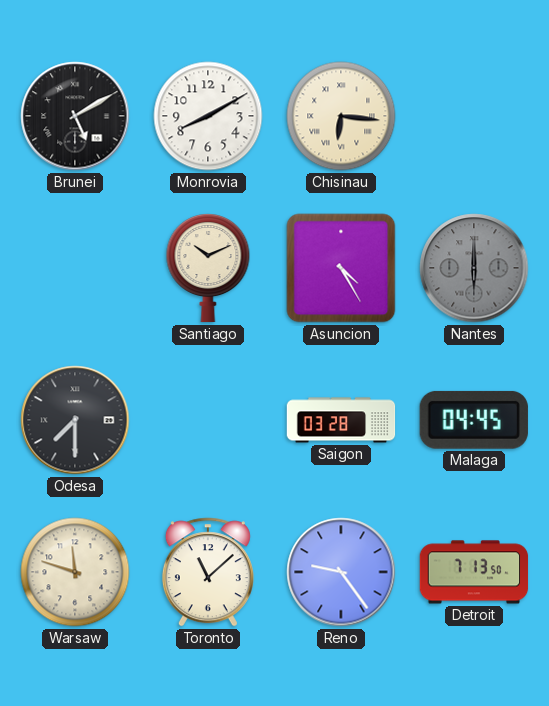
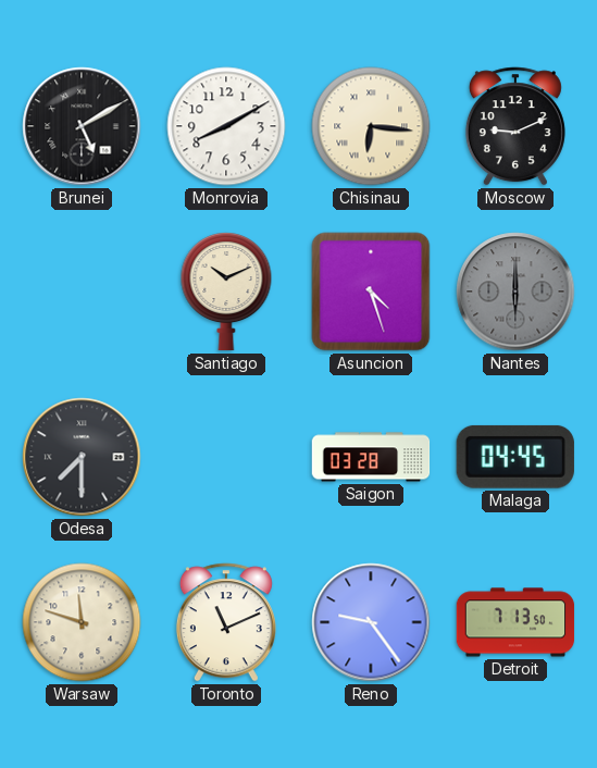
Moscow: none -> 9:11 (515, 126)
Asuncion: 4:25 -> 4:27 (371, 292)
Toronto: 11:08 -> 11:11 (226, 622)
